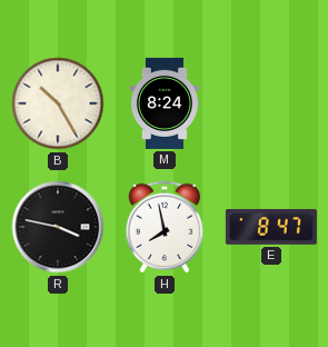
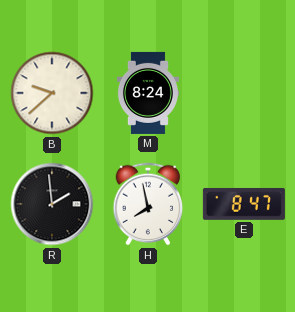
B: 10:25 -> 9:38 (52, 93)
R: 3:47 -> 1:59 (52, 204)
